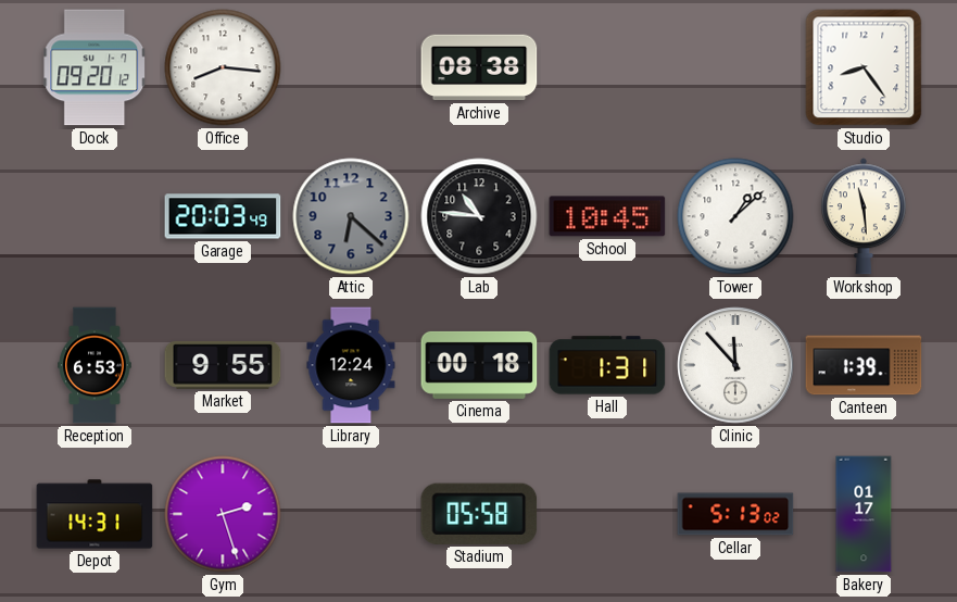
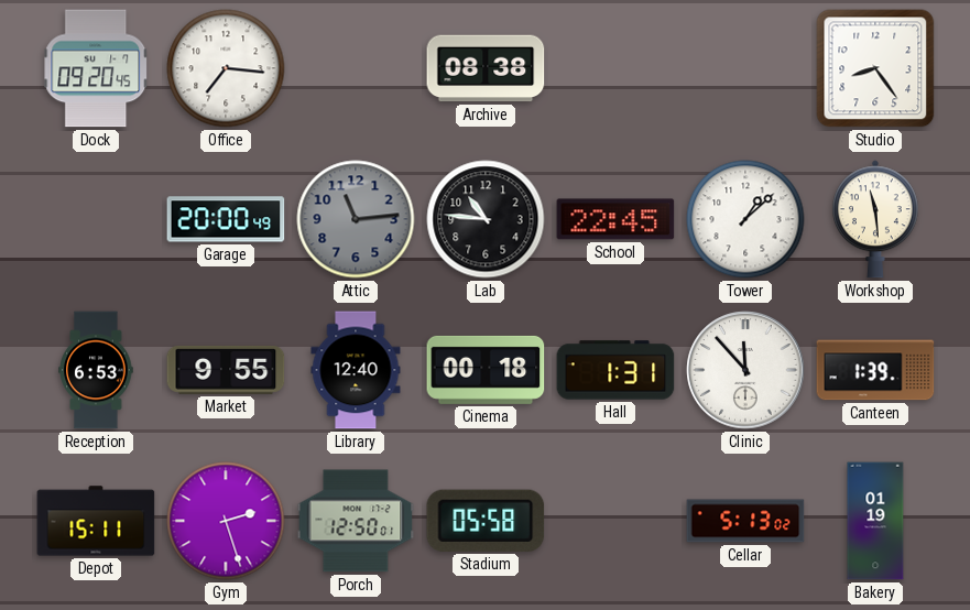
Dock: 09:20:12 -> 09:20:45 (96, 68)
Office: 8:16 -> 7:16 (226, 68)
Garage: 20:03 -> 20:00 (226, 219)
Attic: 6:22 -> 11:14 (356, 219)
School: 10:45 -> 22:45 (615, 219)
Library: 12:24 -> 12:40 (356, 370)
Depot: 14:31 -> 15:11 (96, 521)
Porch: none -> 12:50 (356, 521)
Bakery: 01:17 -> 01:19 (875, 521)
